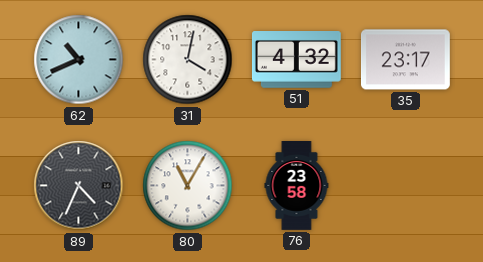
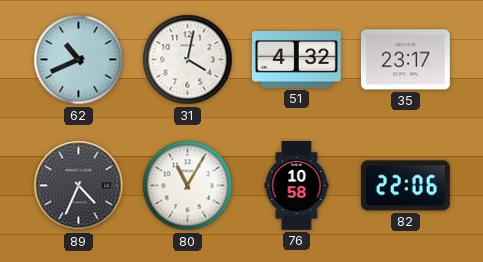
76: 23:58 -> 10:58 (297, 186)
82: none -> 22:06 (405, 186)
